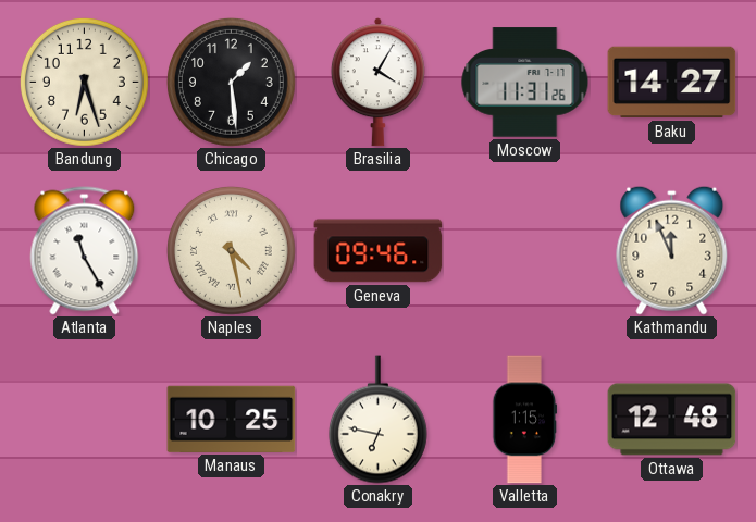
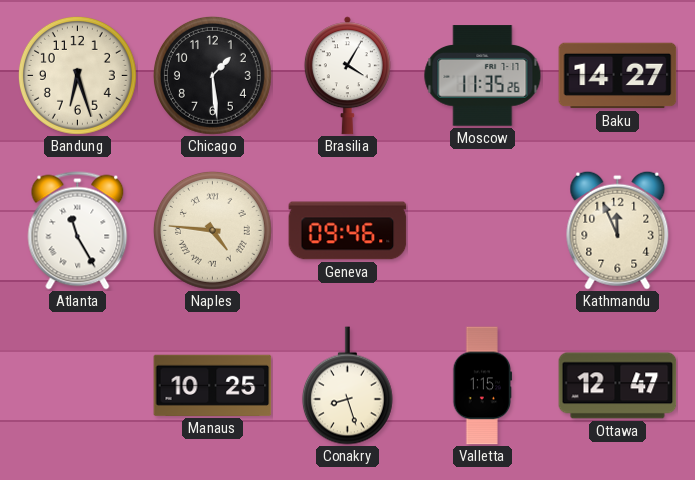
Moscow: 11:31 -> 11:35 (483, 76)
Naples: 4:28 -> 4:46 (212, 230)
Conakry: 6:47 -> 8:27 (347, 386)
Ottawa: 12:48 -> 12:47 (618, 386)
